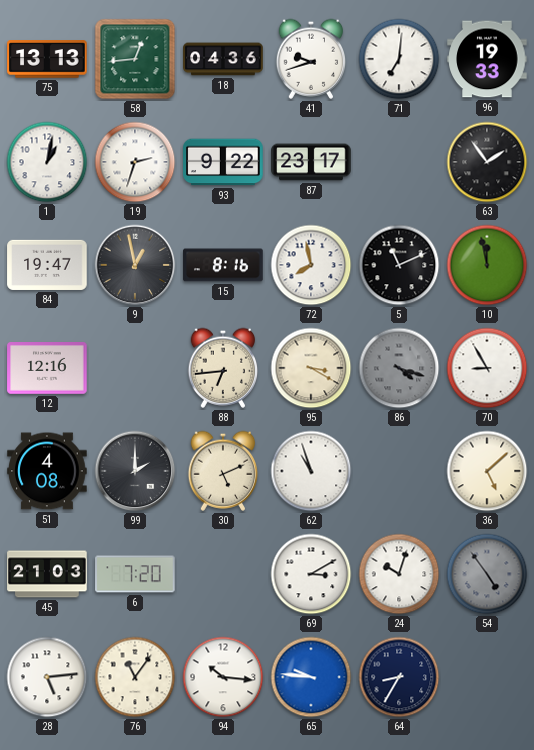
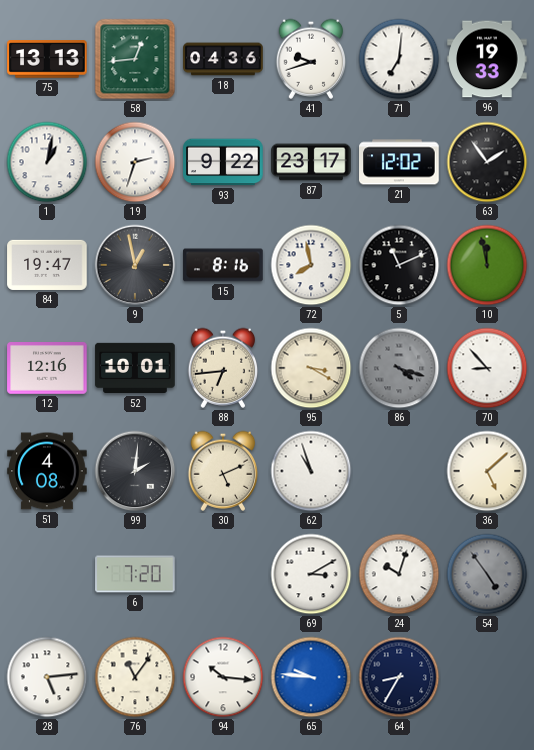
21: none -> 12:02 (399, 162)
52: none -> 10:01 (135, 368)
70: 8:55 -> 8:53 (487, 368)
99: 2:00 -> 2:01 (135, 471)
45: 21:03 -> none (47, 574)
